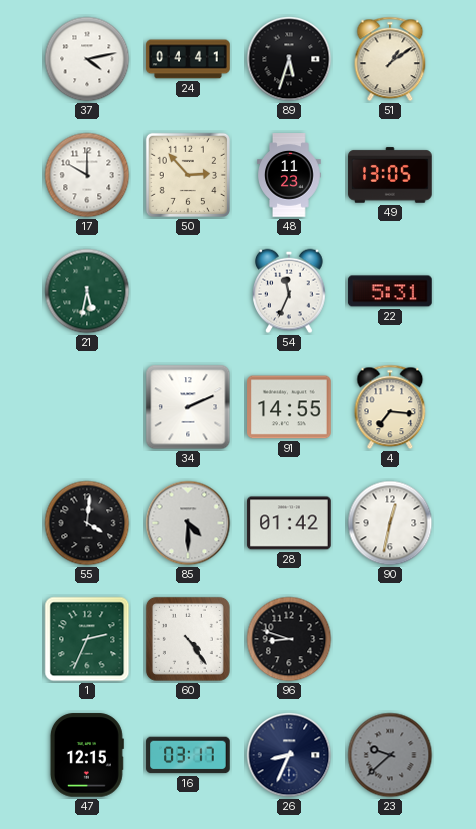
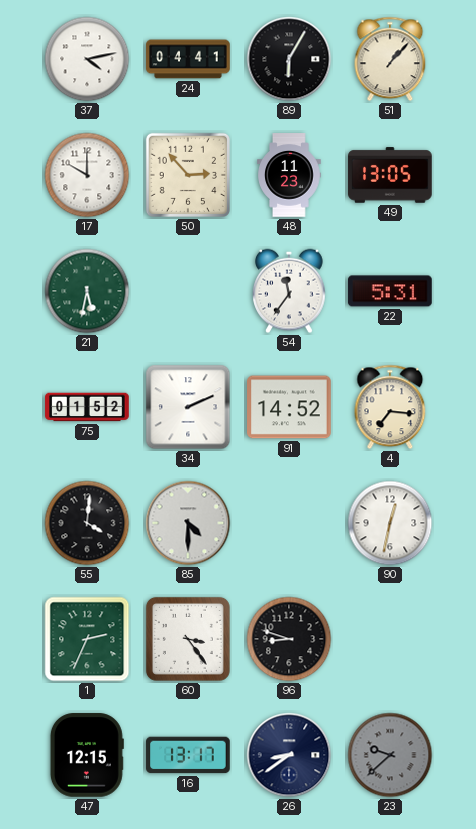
89: 5:33 -> 6:05 (289, 59)
51: 1:09 -> 1:07 (390, 59)
54: 11:34 -> 11:36 (289, 291)
75: none -> 01:52 (87, 407)
91: 14:55 -> 14:52 (289, 407)
28: 01:42 -> none (289, 523)
60: 4:24 -> 3:24 (188, 639)
16: 03:17 -> 13:17 (188, 755)
26: 8:34 -> 8:39 (289, 755)
